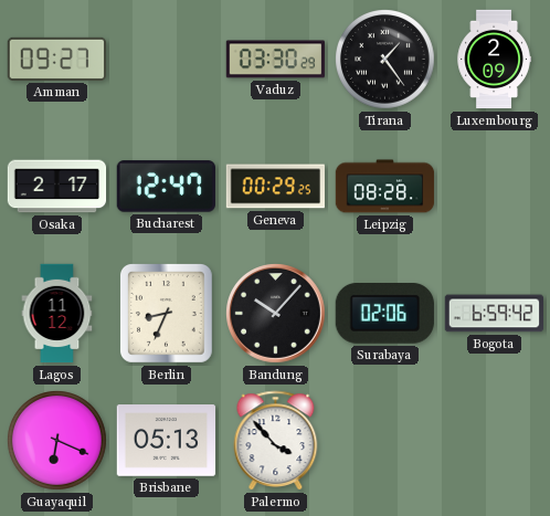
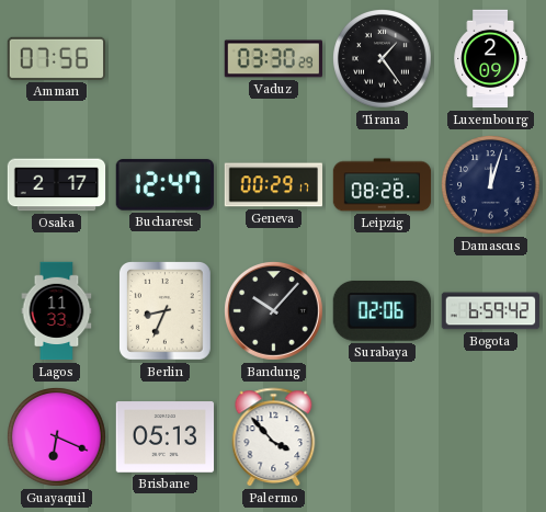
Amman: 09:27 -> 07:56 (56, 58)
Geneva: 00:29:25 -> 00:29:17 (273, 185)
Damascus: none -> 12:03 (491, 185)
Lagos: 11:12 -> 11:33 (57, 311)
